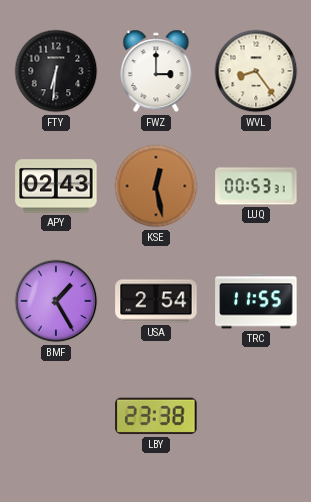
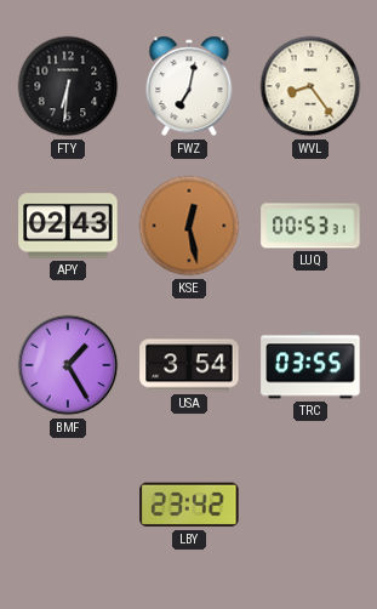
FWZ: 3:00 -> 7:02 (189, 86)
USA: 2:54 -> 3:54 (189, 365)
TRC: 11:55 -> 03:55 (310, 365)
LBY: 23:38 -> 23:42 (189, 505)
